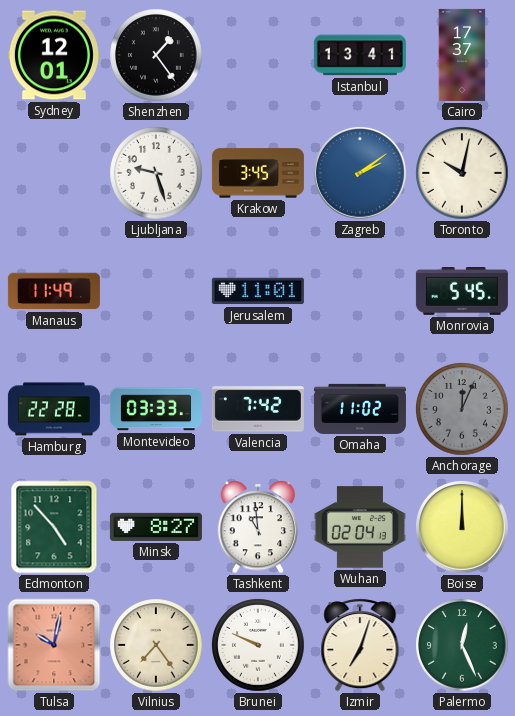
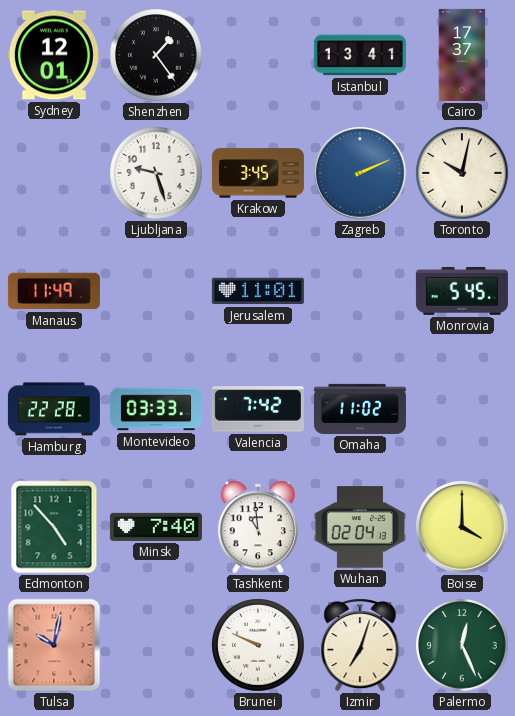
Zagreb: 2:09 -> 2:11 (361, 174)
Anchorage: 12:04 -> none (462, 409)
Minsk: 8:27 -> 7:40 (156, 527)
Boise: 12:00 -> 4:00 (463, 528)
Vilnius: 7:24 -> none (156, 645)
